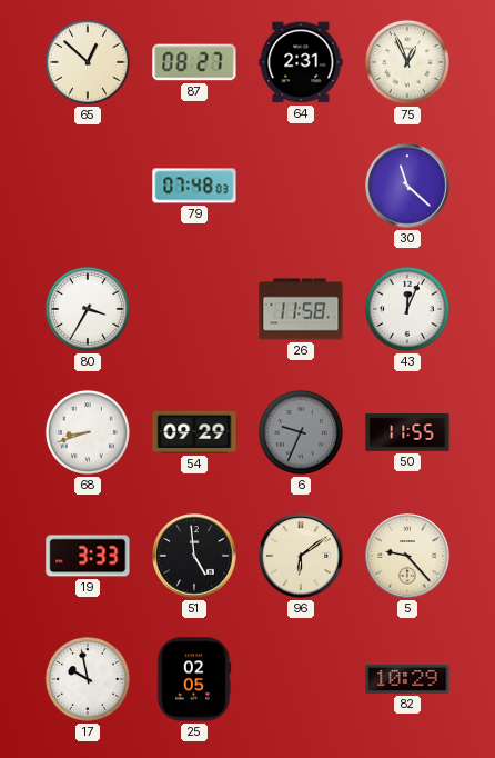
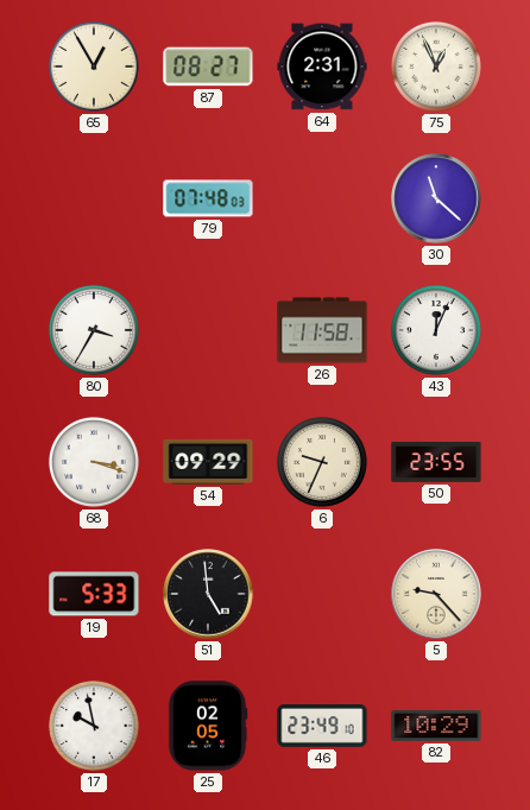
65: 12:52 -> 12:55 (94, 67)
68: 8:42 -> 3:18 (94, 462)
6 dial: grey -> cream (322, 462)
50: 11:55 -> 23:55 (436, 463)
19: 3:33 -> 5:33 (94, 594)
96: 6:09 -> none (301, 556)
46: none -> 23:49 (322, 726)
